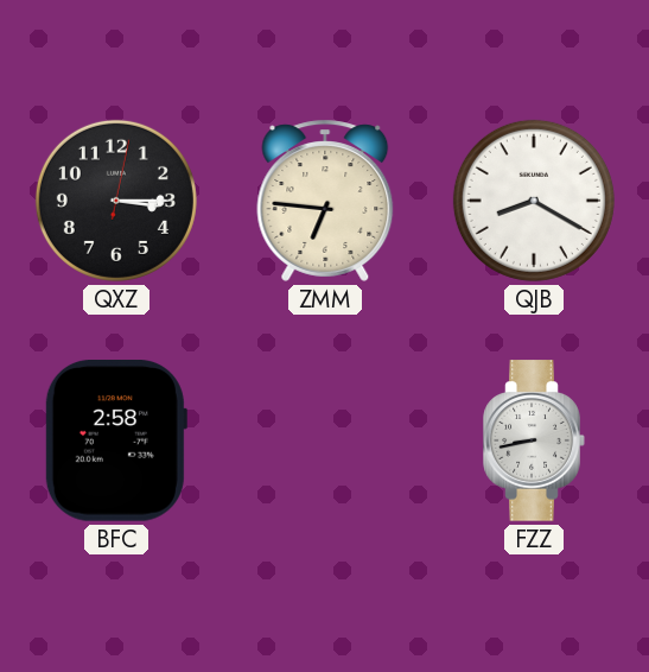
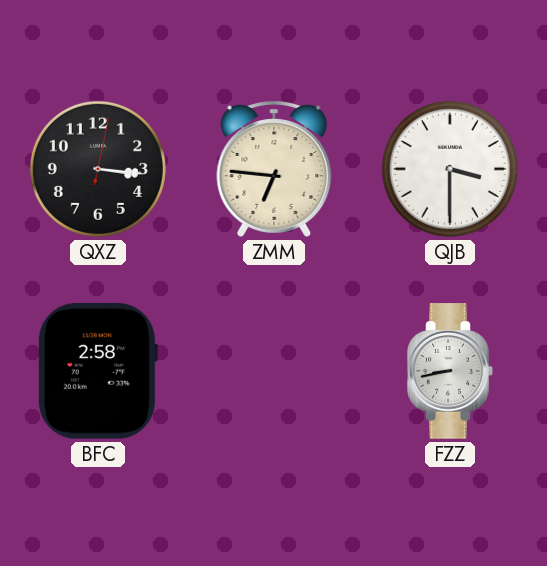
QXZ: 3:15 -> 3:16 (98, 169)
QJB: 8:20 -> 3:30 (450, 169)
